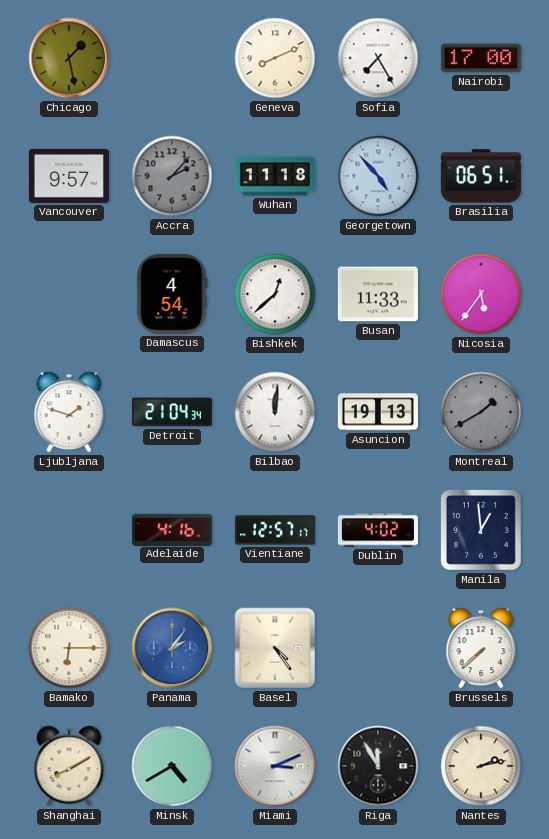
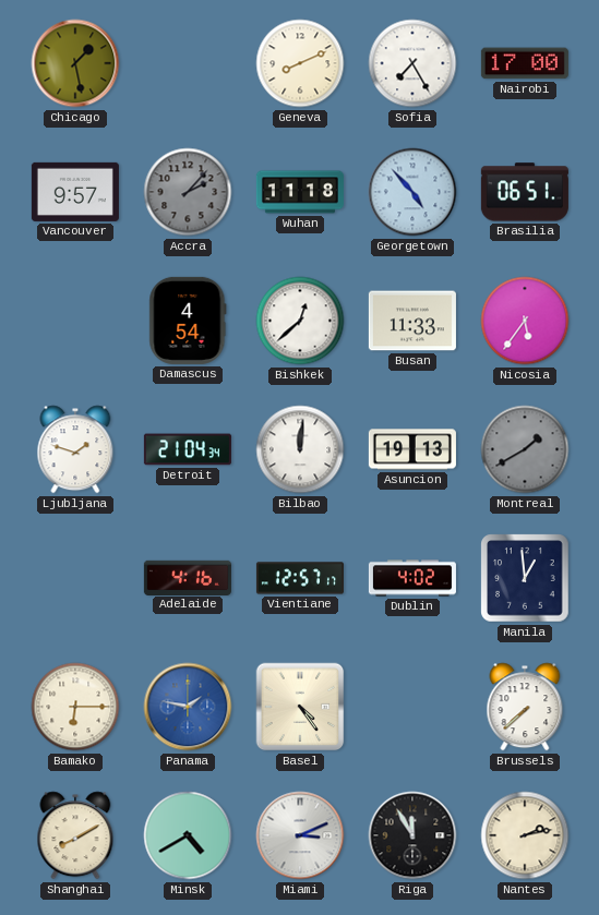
Panama: 2:06 -> 1:47 (188, 707)
